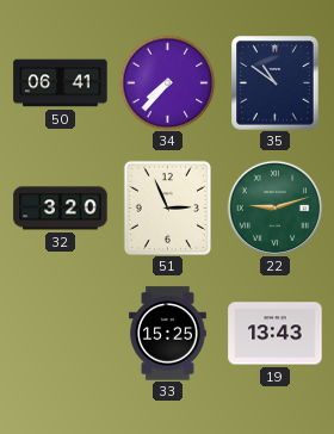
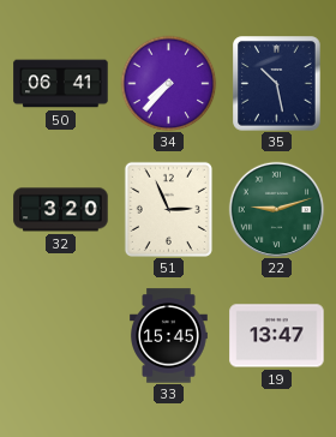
35: 10:51 -> 10:28 (277, 84)
33: 15:25 -> 15:45 (169, 336)
19: 13:43 -> 13:47 (277, 336)
